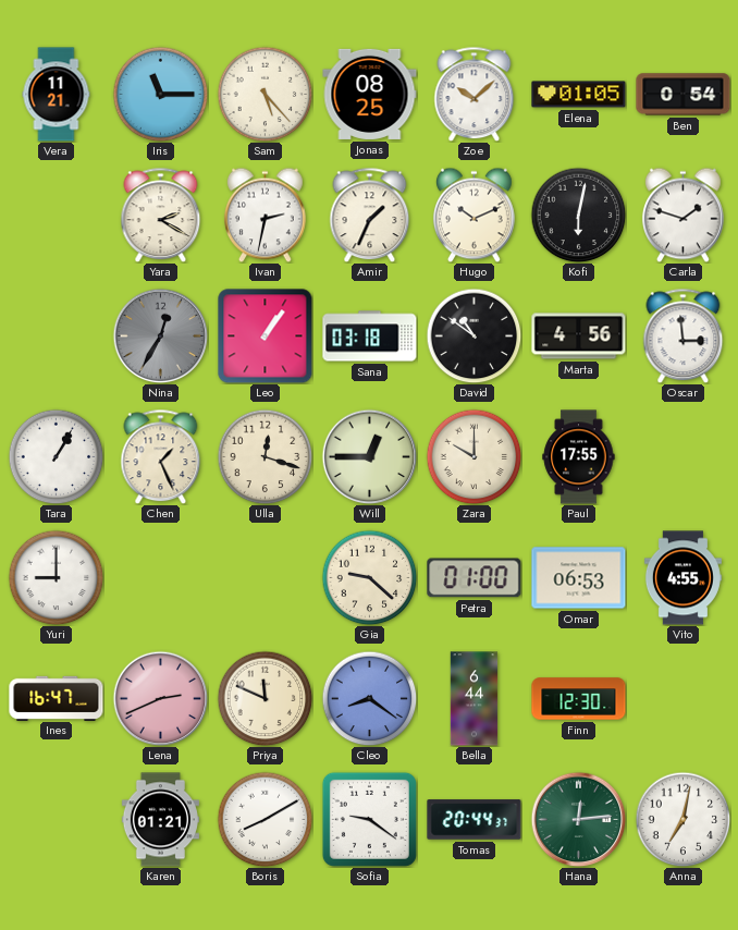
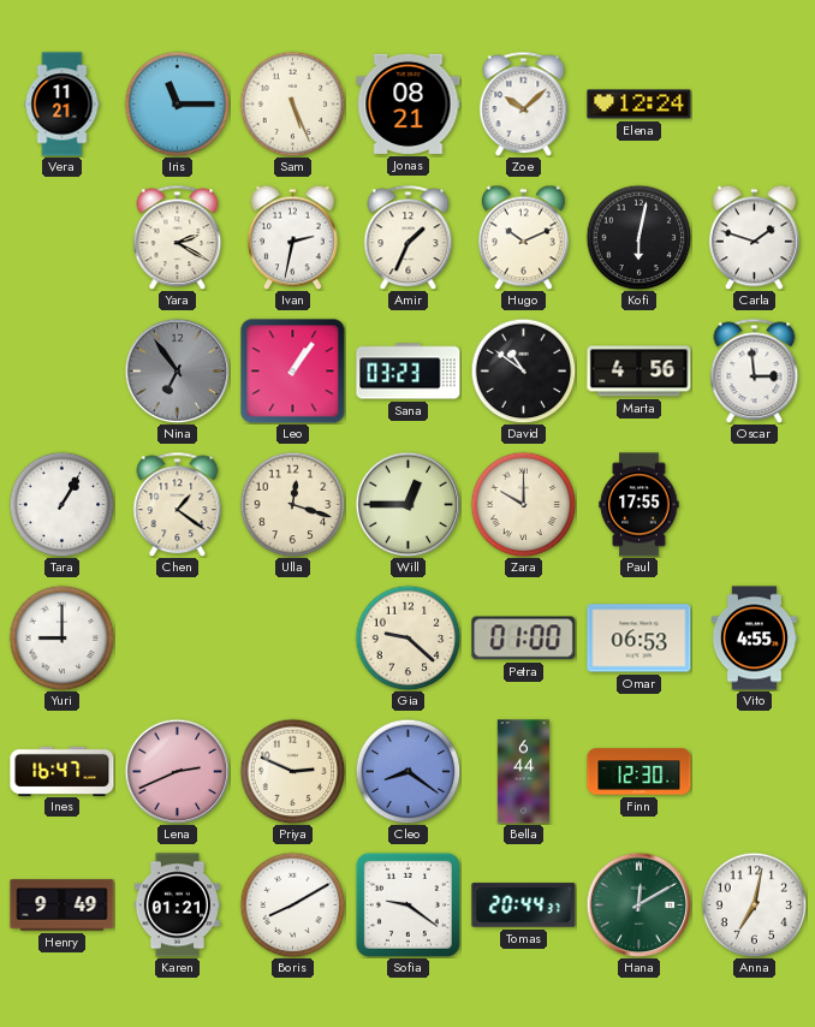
Sam: 5:23 -> 5:26 (292, 103)
Jonas: 08:25 -> 08:21 (409, 103)
Elena: 01:05 -> 12:24 (639, 105)
Ben: 0:54 -> none (684, 95)
Nina: 12:35 -> 6:54 (177, 370)
Sana: 03:18 -> 03:23 (409, 372)
Chen: 1:26 -> 1:21 (178, 504)
Priya: 11:49 -> 2:49 (292, 771)
Henry: none -> 9:49 (63, 906)
Hana: 12:14 -> 12:10 (638, 904)
